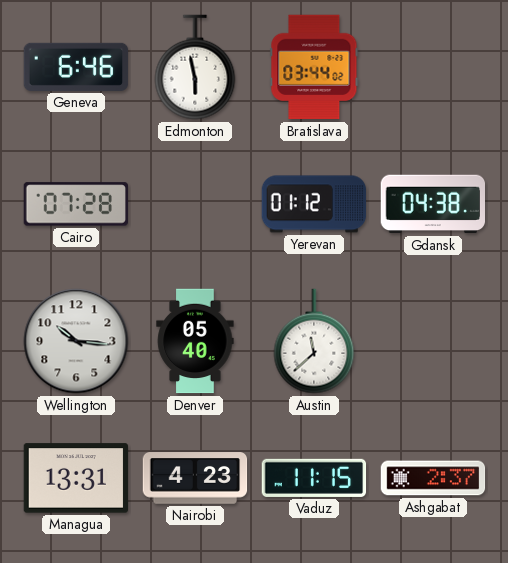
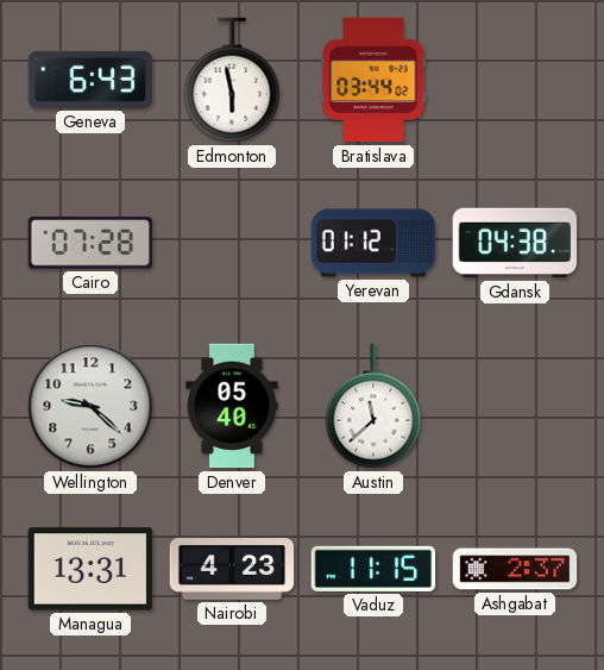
Geneva: 6:46 -> 6:43 (90, 80)
Wellington: 10:16 -> 9:22 (90, 406)
